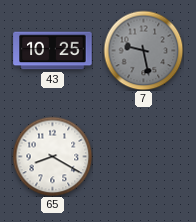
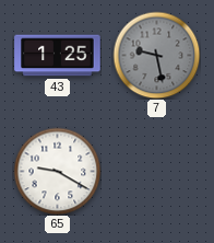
43: 10:25 -> 1:25 (58, 56)
65: 8:20 -> 9:20 (57, 171)
